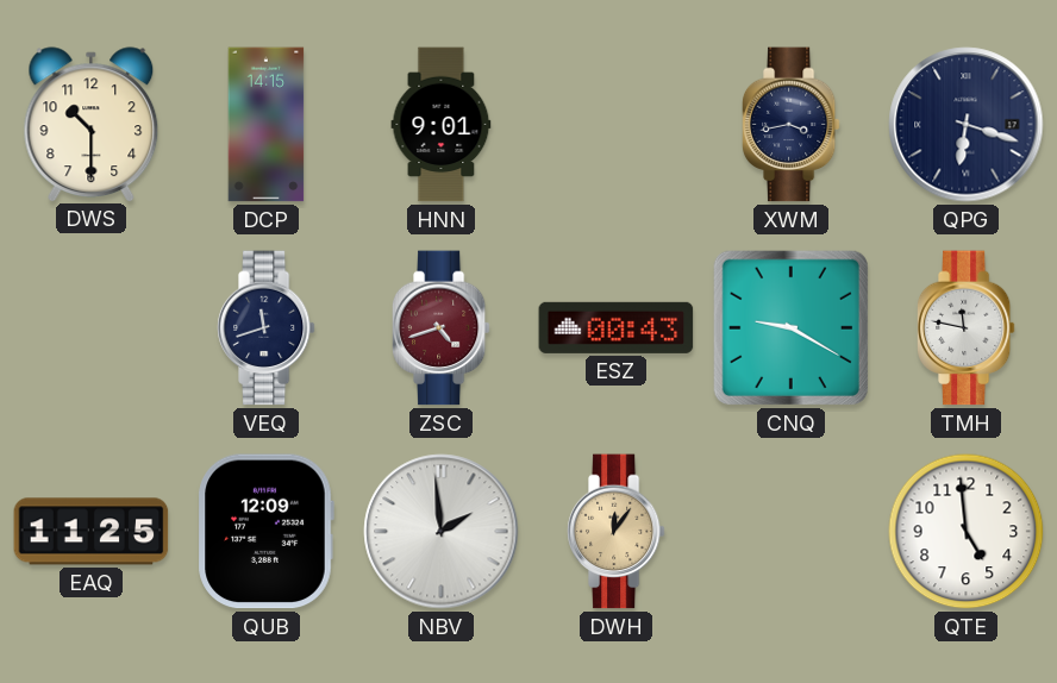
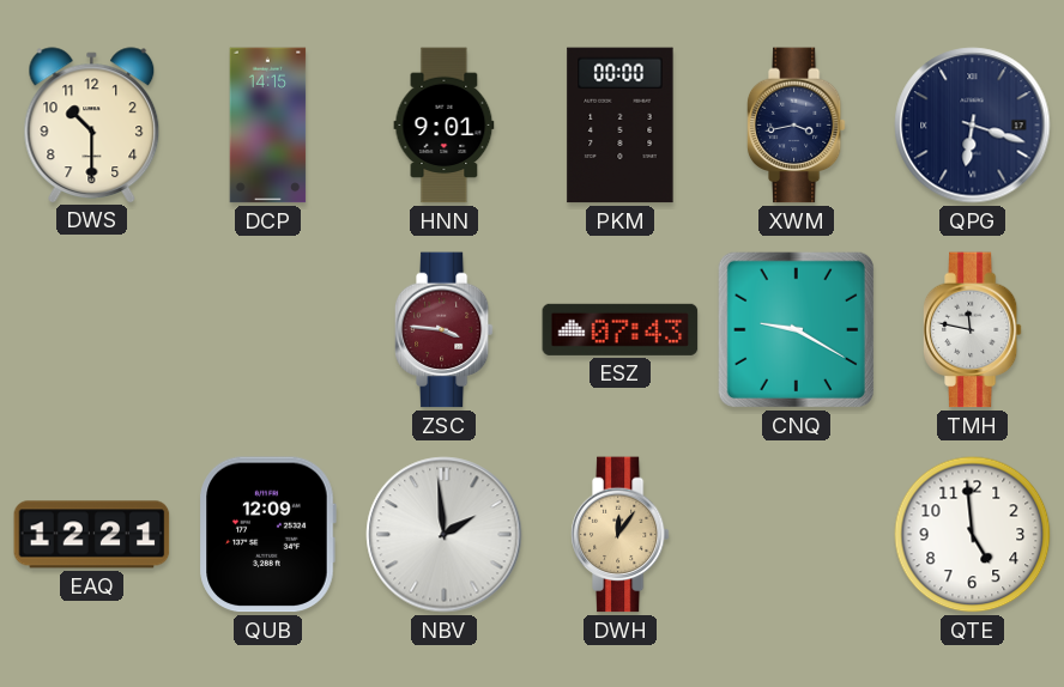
PKM: none -> 00:00 (621, 126)
VEQ: 11:42 -> none (265, 328)
ZSC: 4:42 -> 3:46 (443, 330)
ESZ: 00:43 -> 07:43 (621, 329)
EAQ: 11:25 -> 12:21 (92, 535)
